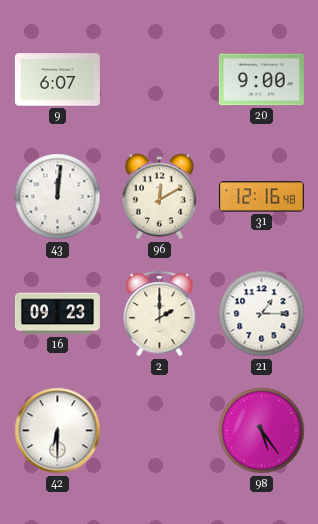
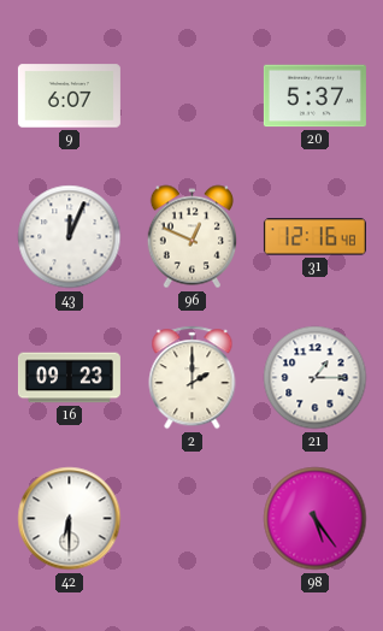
20: 9:00 -> 5:37 (314, 96)
43: 12:01 -> 12:04 (70, 237)
96: 12:10 -> 12:49 (191, 237)
